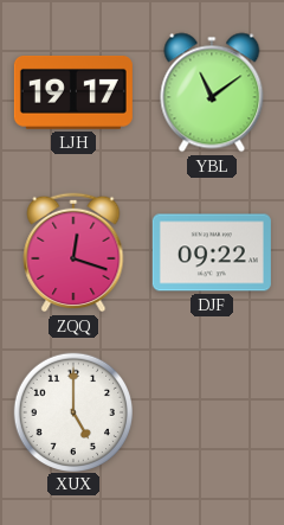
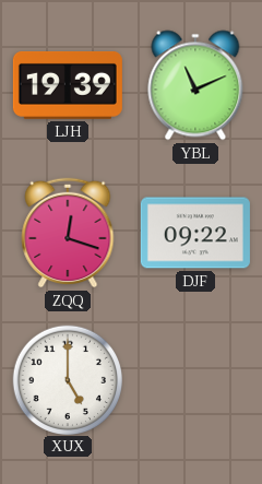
LJH: 19:17 -> 19:39 (68, 85)
YBL: 11:09 -> 11:11 (195, 85)
